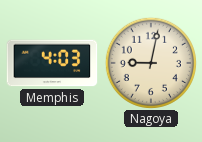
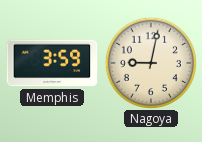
Memphis: 4:03 -> 3:59 (52, 63)
